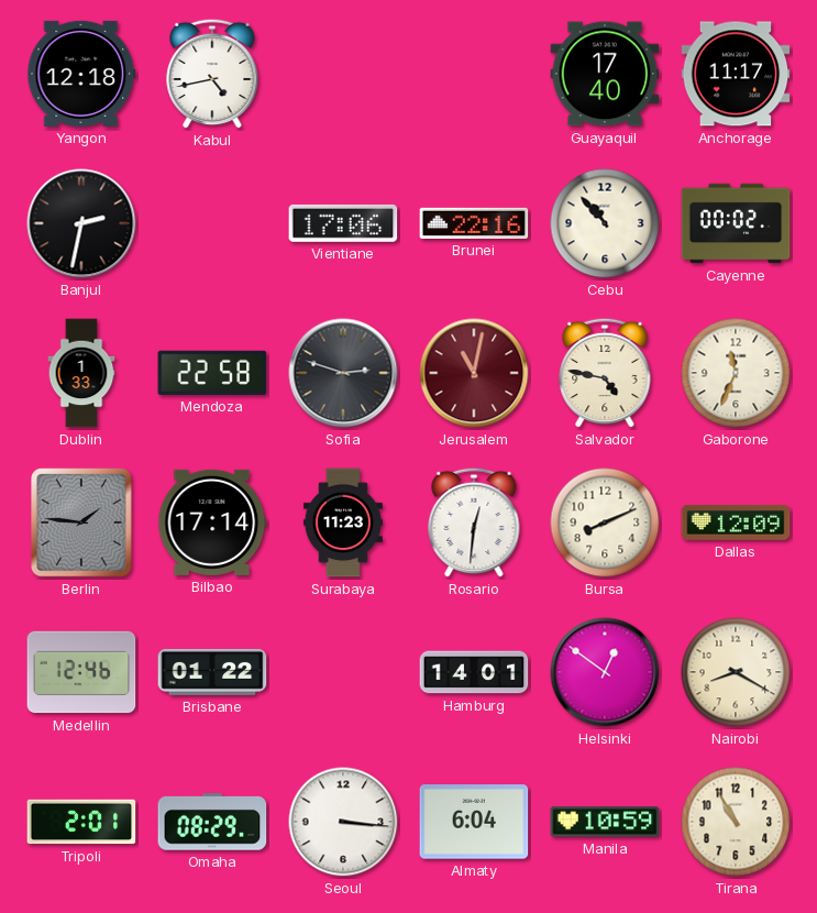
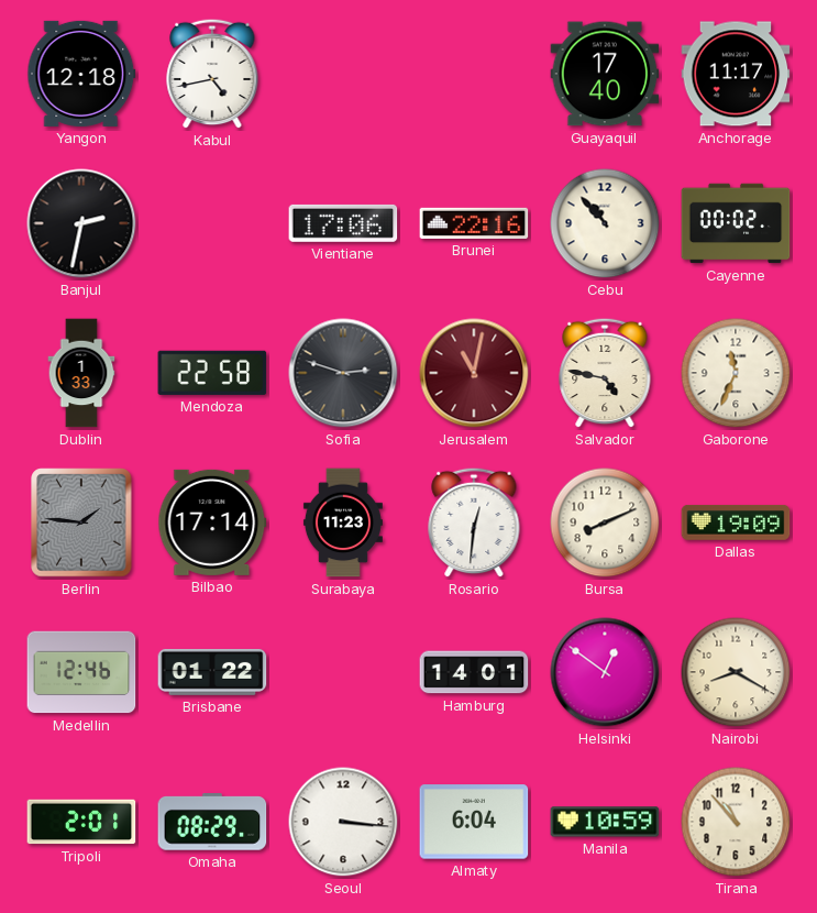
Dallas: 12:09 -> 19:09 (736, 522)
Tirana: 10:55 -> 10:53 (736, 822)
